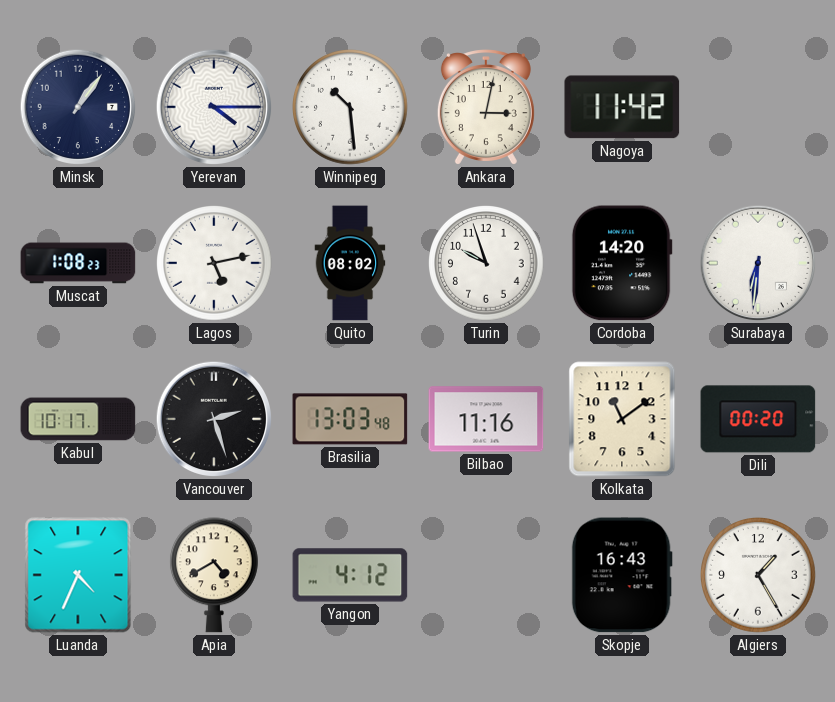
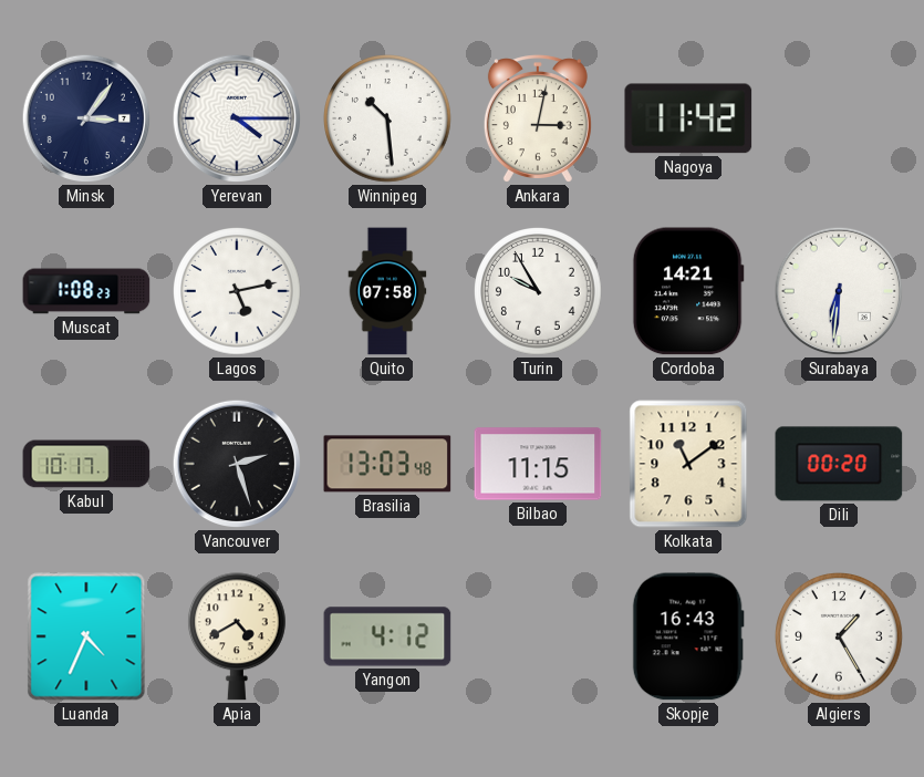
Minsk: 1:06 -> 3:06 (86, 118)
Quito: 08:02 -> 07:58 (387, 291)
Turin: 9:57 -> 9:55 (539, 291)
Cordoba: 14:20 -> 14:21 (688, 291)
Bilbao: 11:16 -> 11:15 (538, 464)
